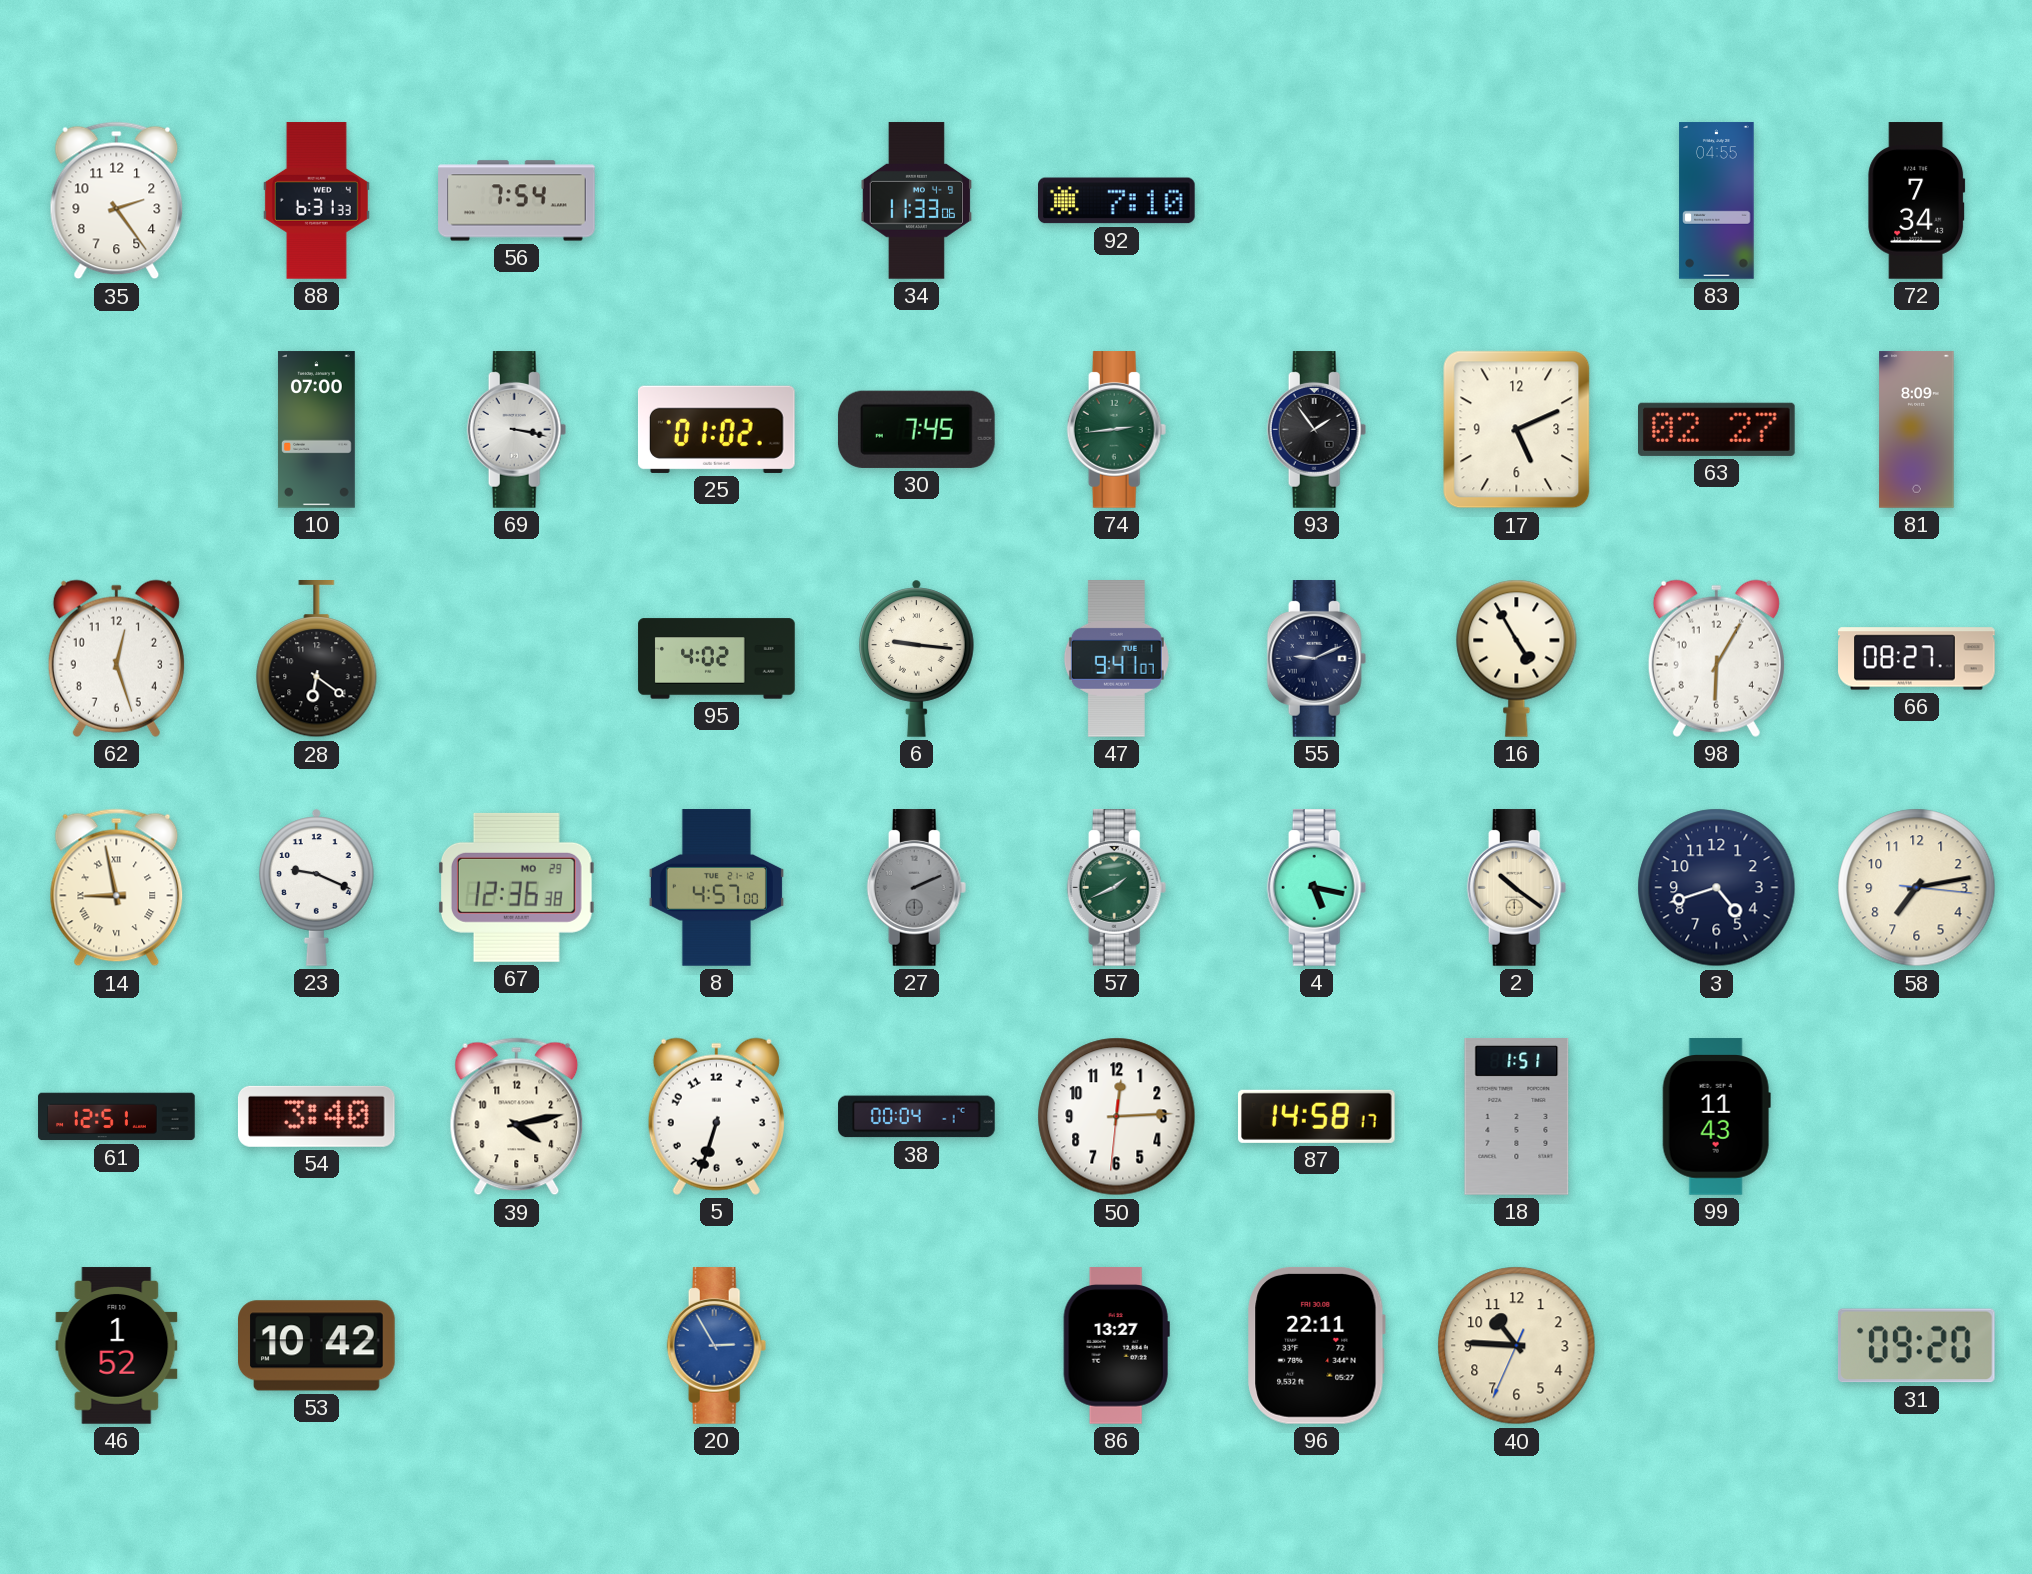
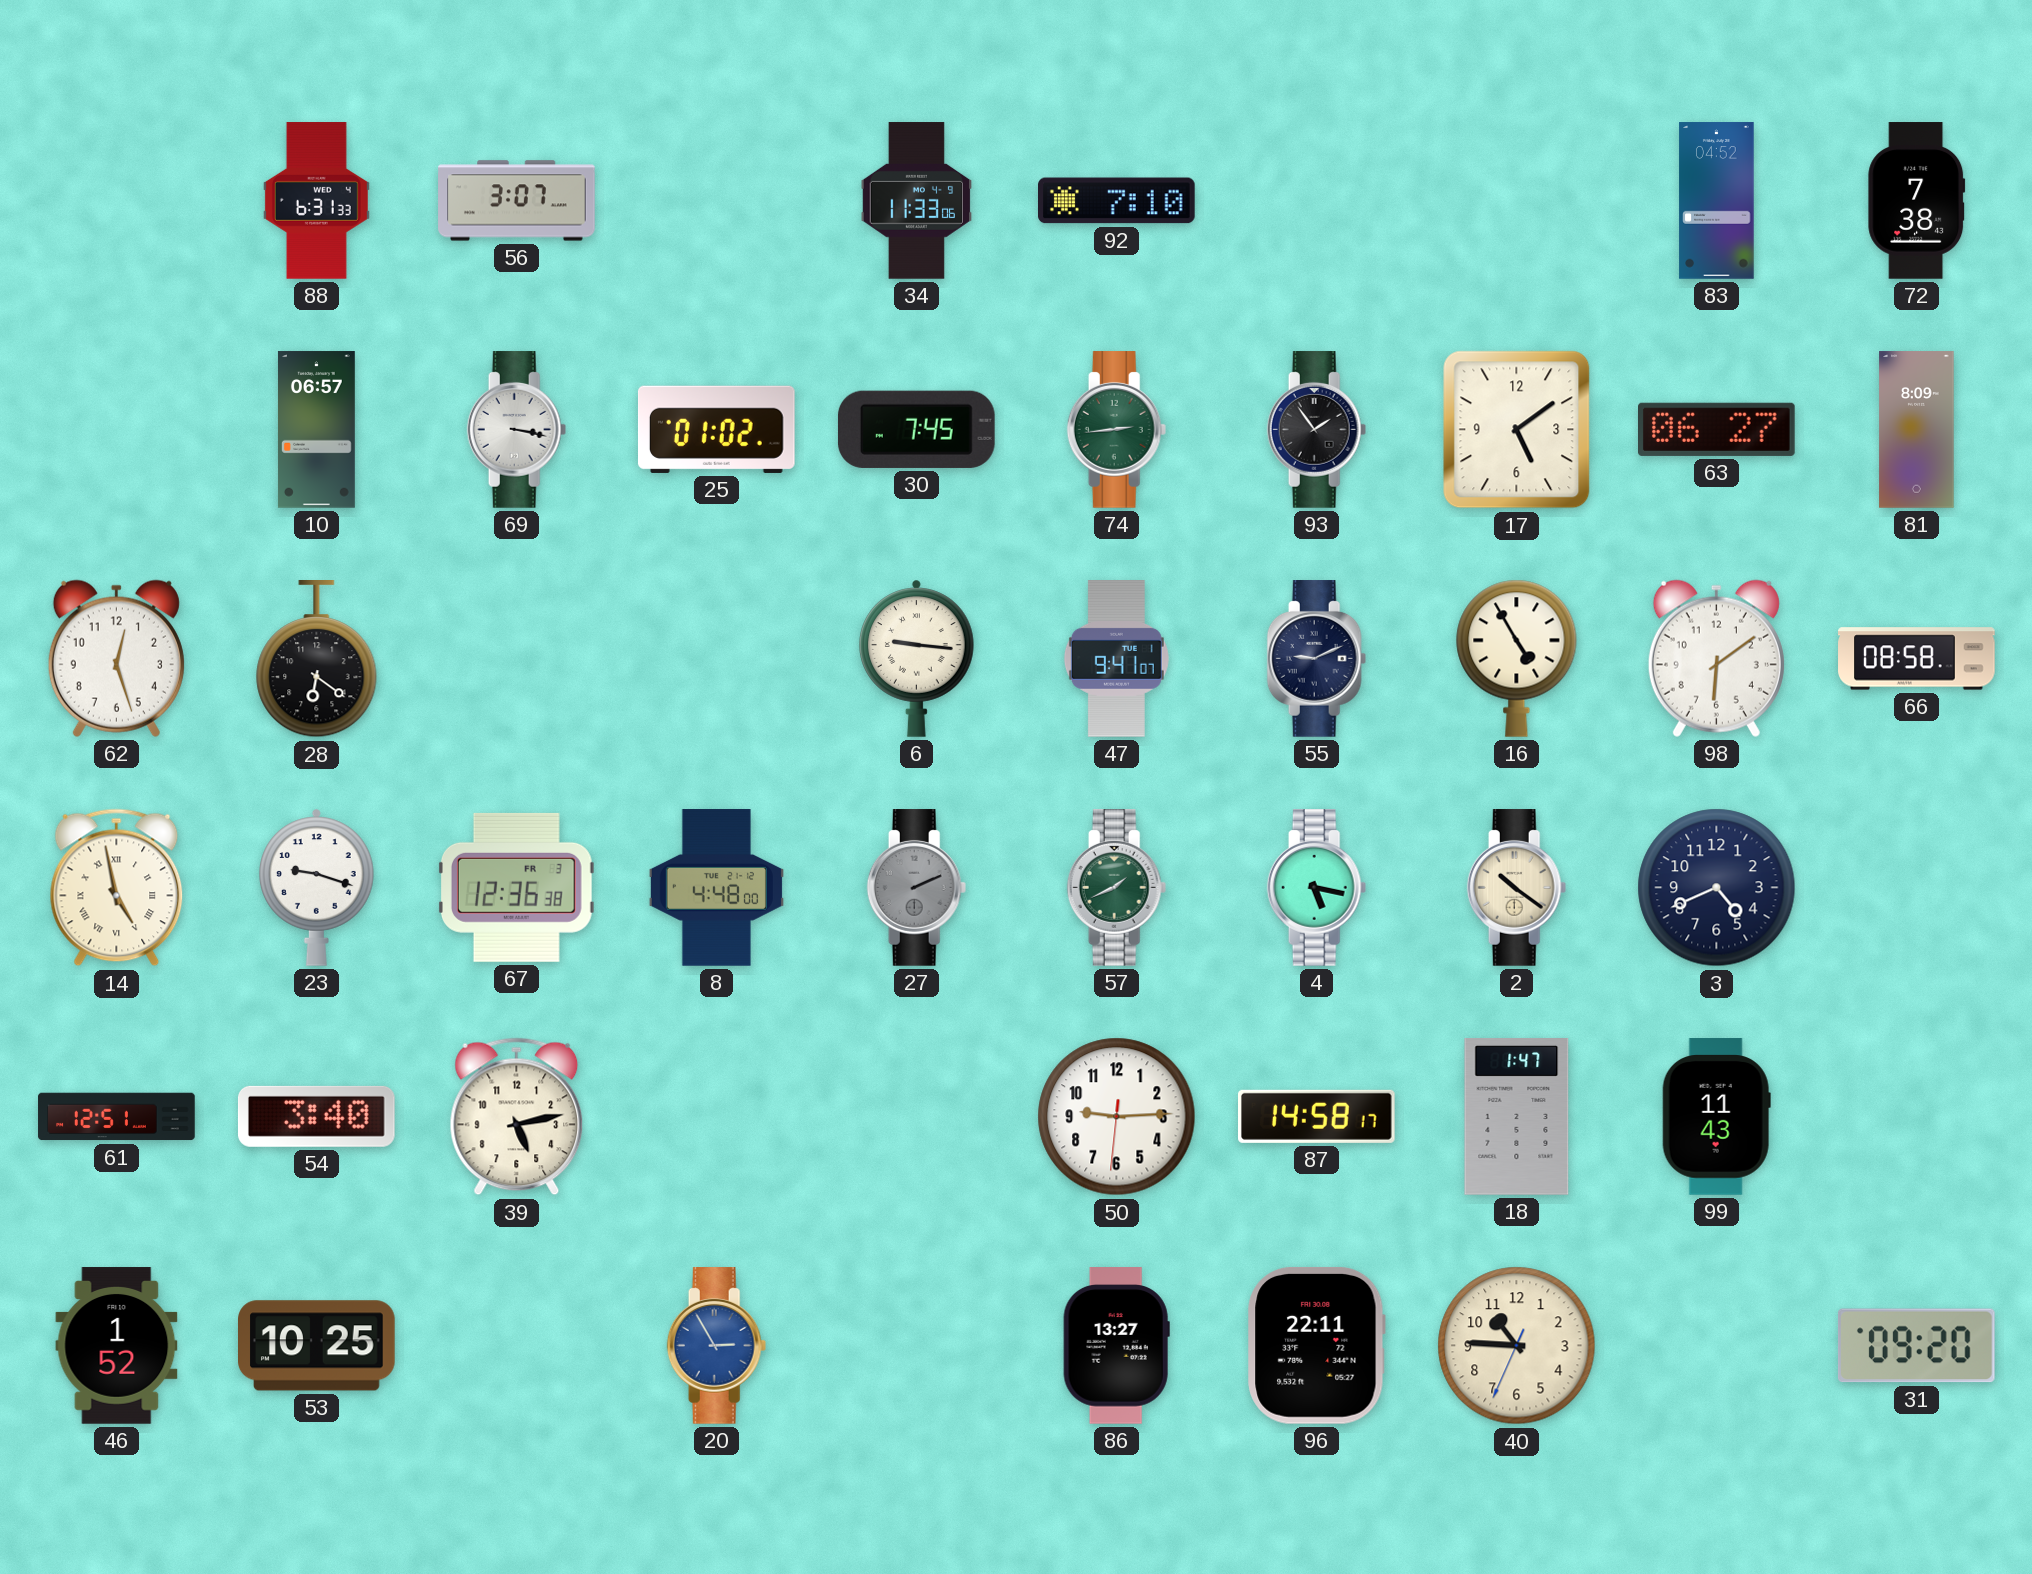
35: 2:24 -> none (117, 201)
56: 7:54 -> 3:07 (517, 201)
83: 04:55 -> 04:52 (1717, 201)
72: 7:34 -> 7:38 (1917, 201)
10: 07:00 -> 06:57 (316, 430)
17: 5:11 -> 5:09 (1517, 430)
63: 02:27 -> 06:27 (1717, 429)
95: 4:02 -> none (717, 659)
98: 6:05 -> 6:09 (1716, 658)
66: 08:27 -> 08:58 (1917, 659)
14: 8:58 -> 4:58 (117, 888)
23: 9:19 -> 9:18 (317, 887)
67 date: MO 29 -> FR 3 (516, 887)
8: 4:57 -> 4:48 (716, 888)
3: 4:42 -> 4:41 (1717, 888)
58: 7:13 -> none (1917, 888)
39: 4:13 -> 5:13 (517, 1117)
5: 6:33 -> none (716, 1116)
38: 00:04 -> none (917, 1117)
50: 12:14 -> 9:14 (1117, 1117)
18: 1:51 -> 1:47 (1517, 1117)
53: 10:42 -> 10:25 (317, 1346)
